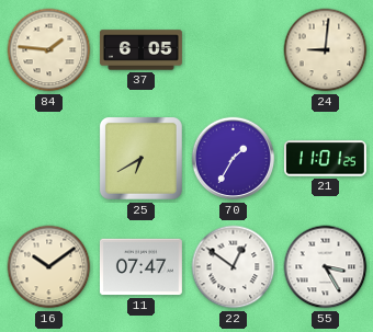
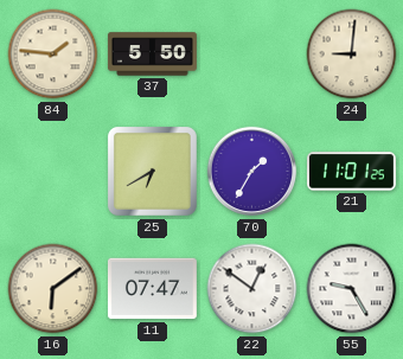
37: 6:05 -> 5:50 (152, 55)
16: 10:09 -> 6:09 (53, 289)
55: 3:25 -> 9:25 (352, 289)
